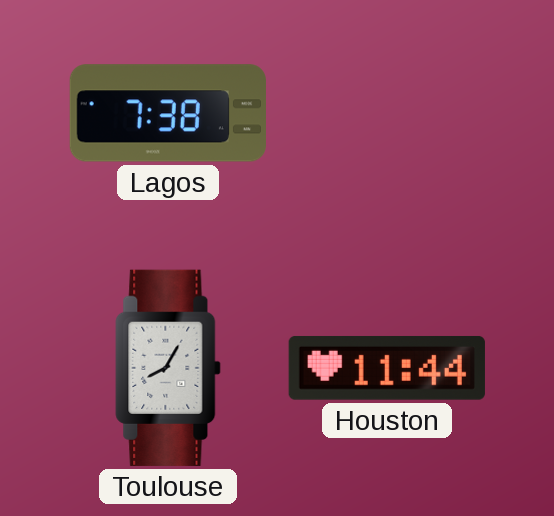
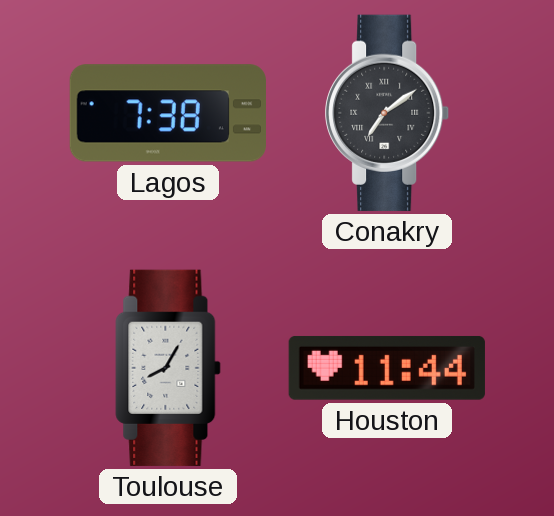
Conakry: none -> 7:09 (388, 113)
